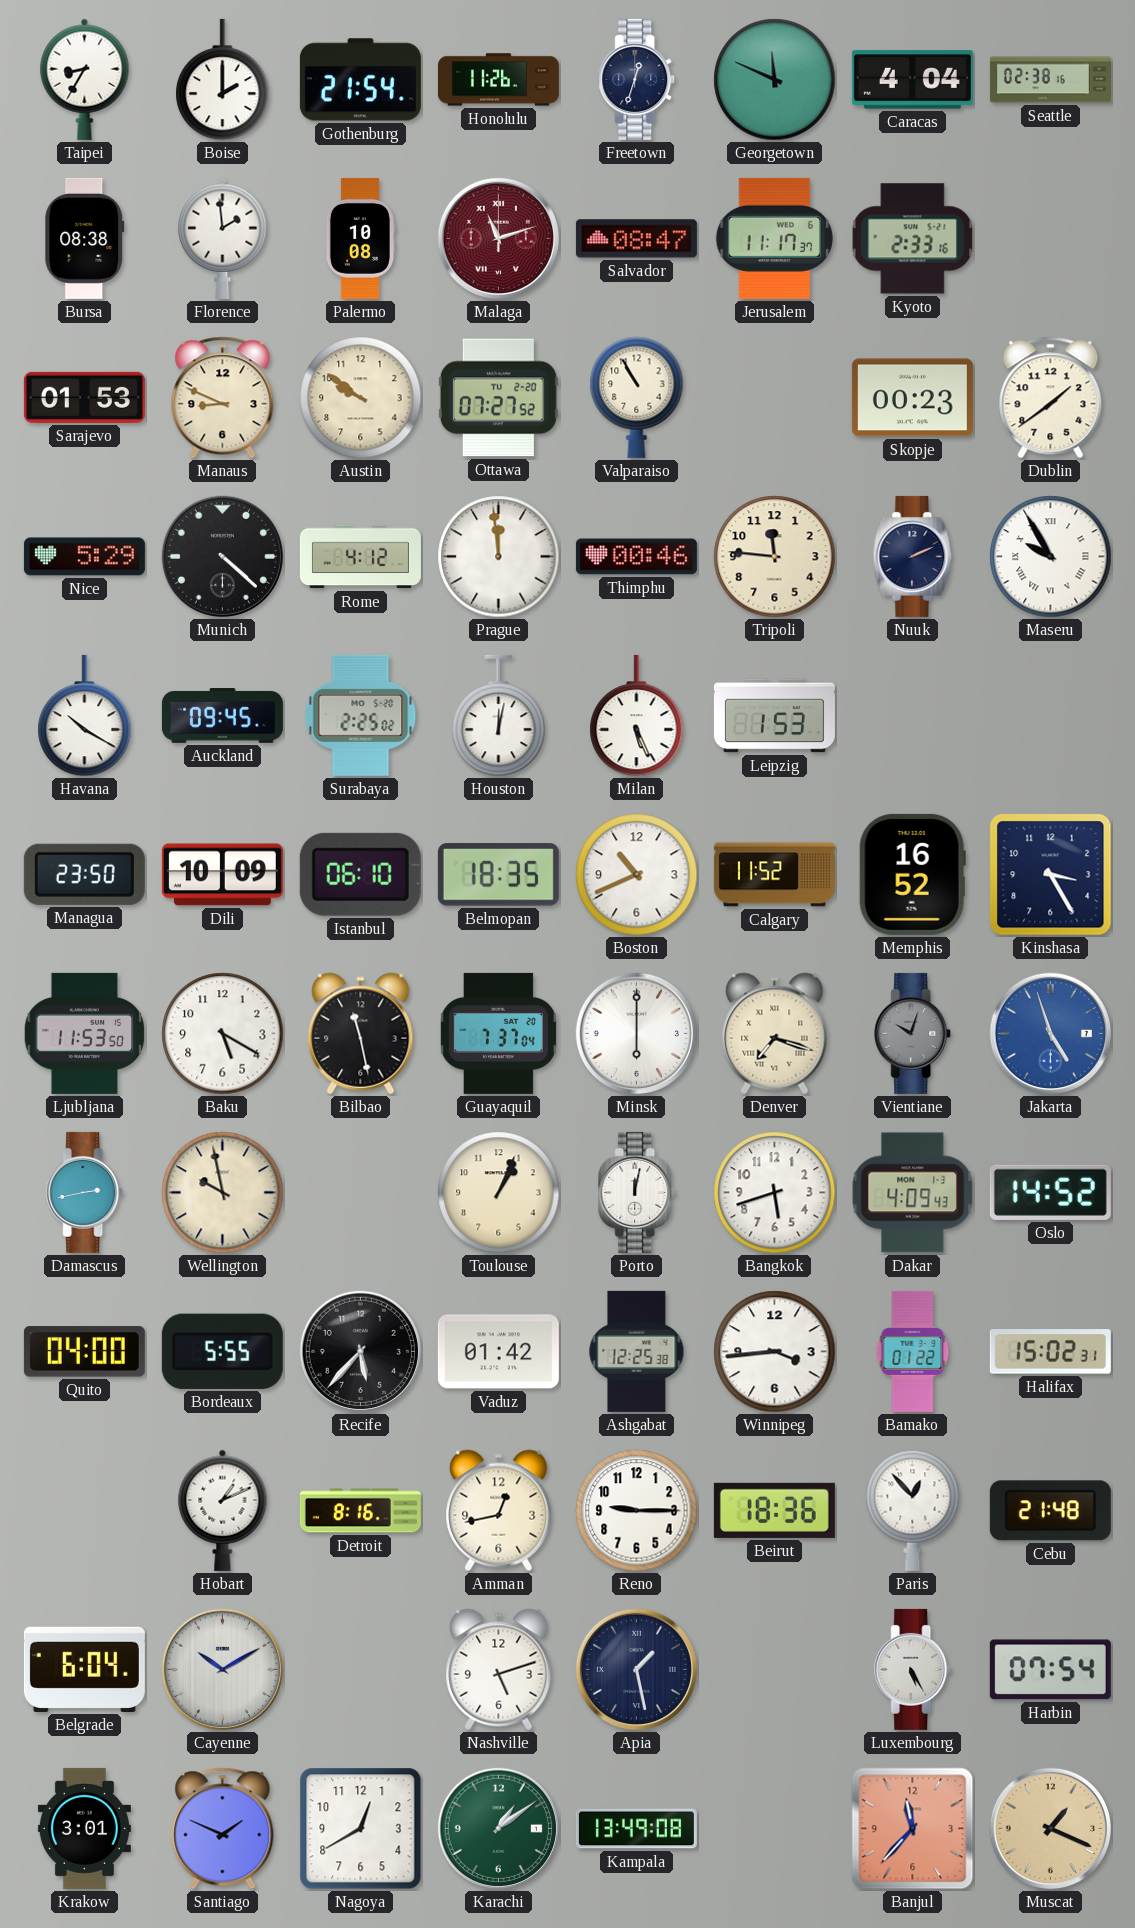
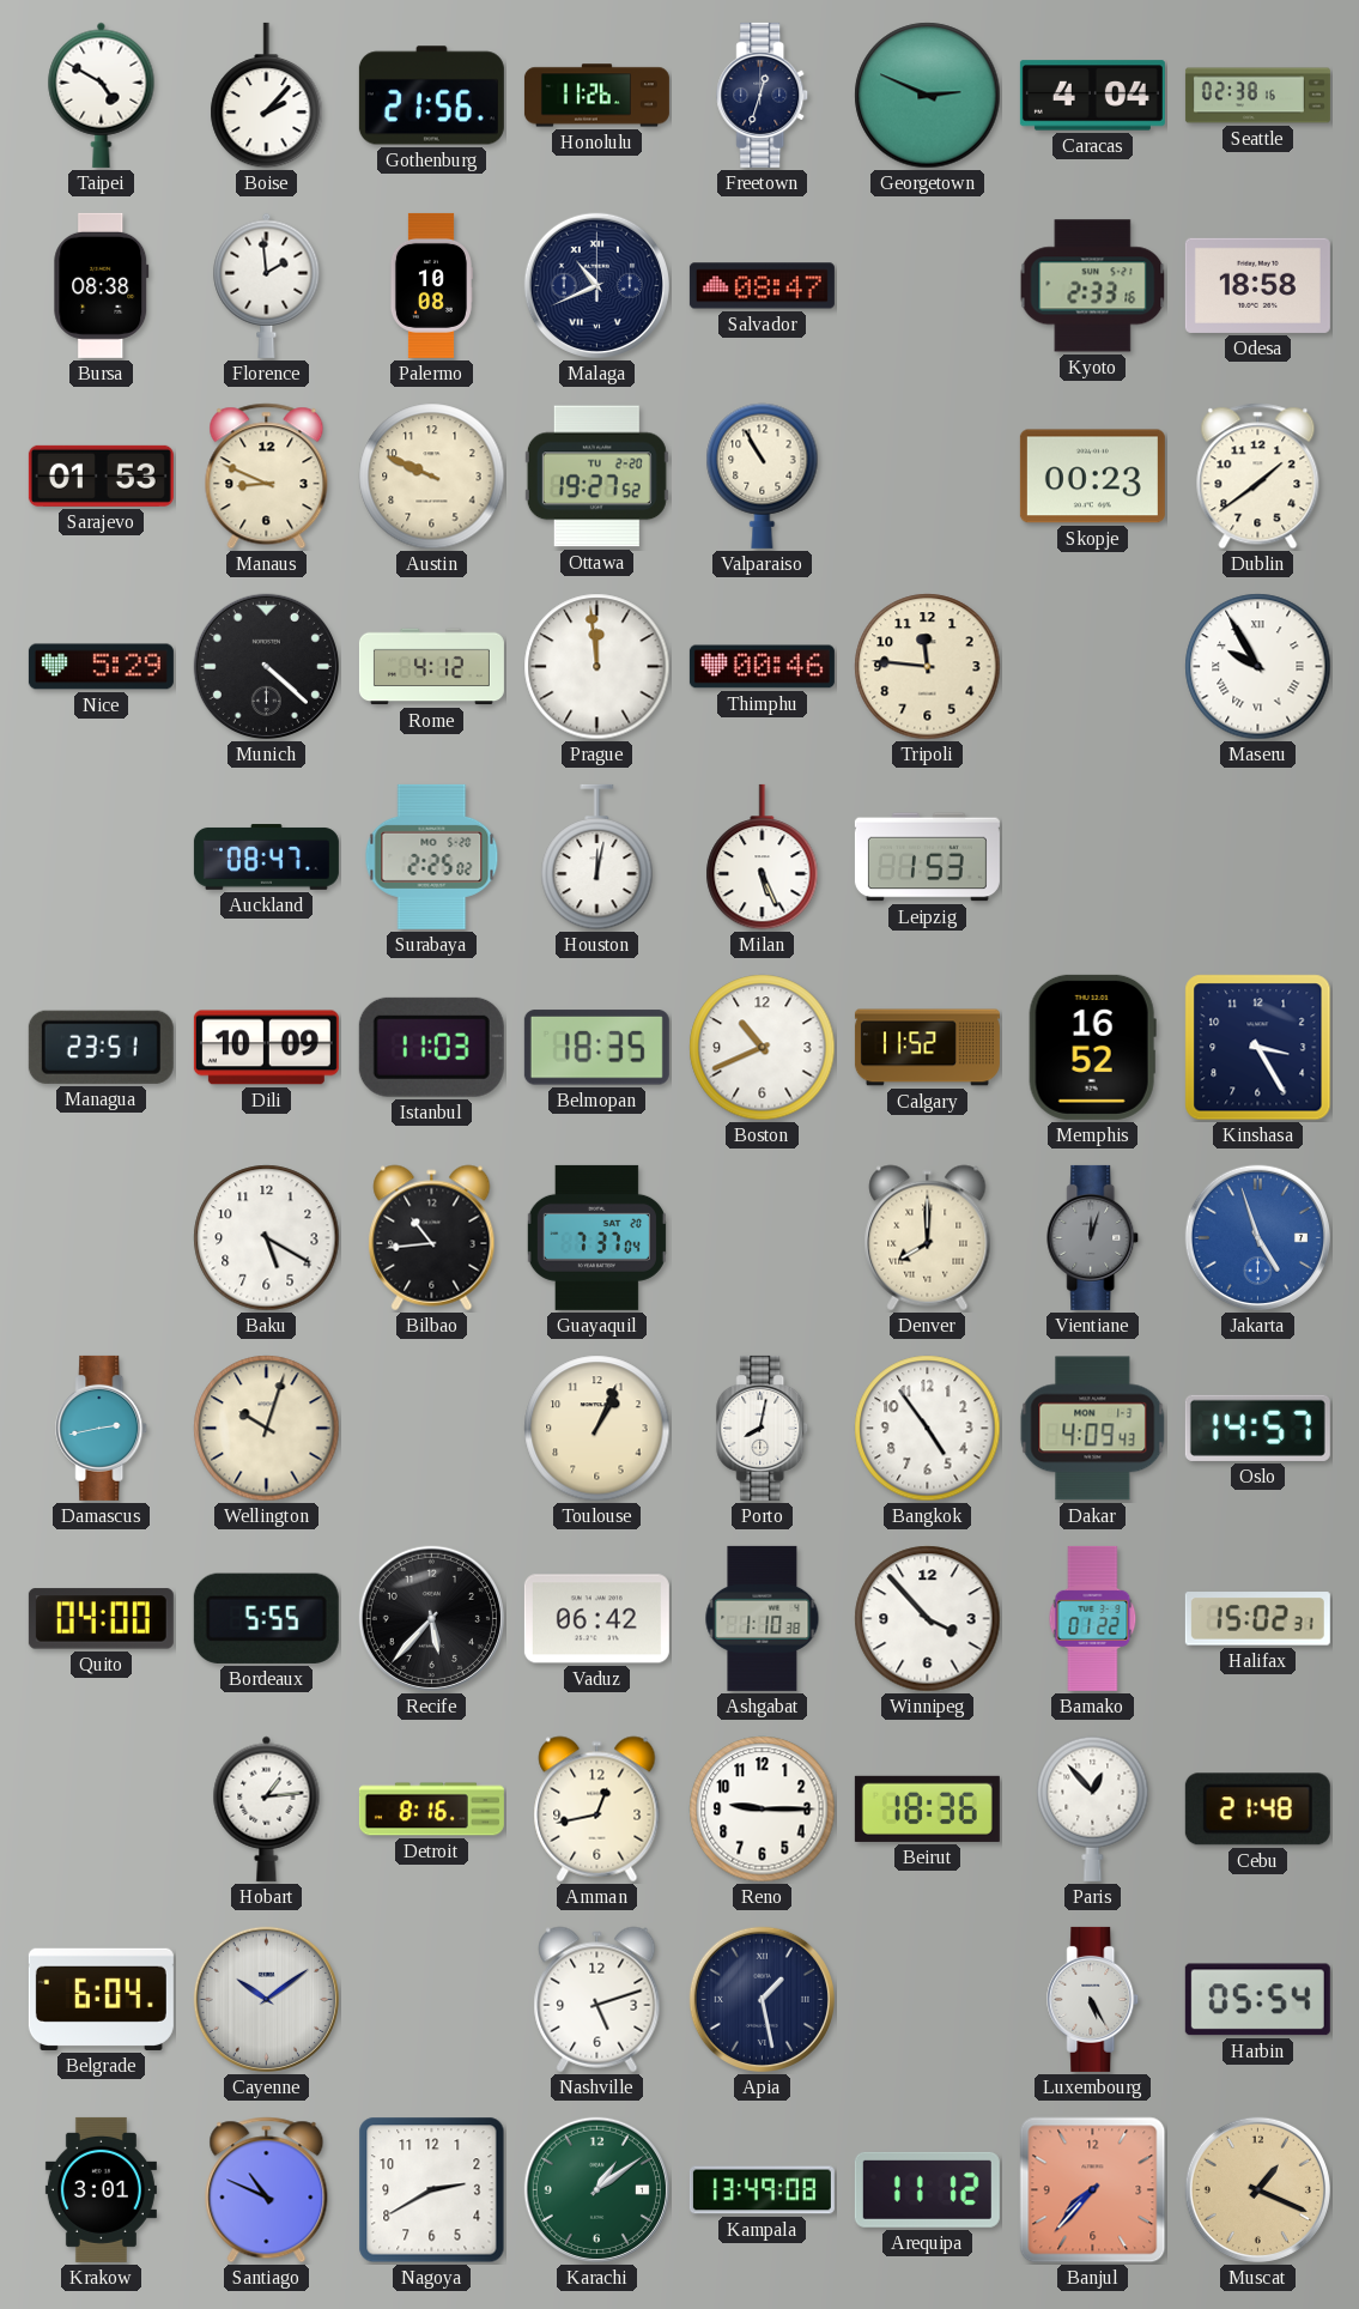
Taipei: 8:35 -> 4:50 (102, 95)
Boise: 2:00 -> 2:07 (267, 96)
Gothenburg: 21:54 -> 21:56 (431, 96)
Georgetown: 11:49 -> 2:49 (928, 96)
Malaga: 11:12 -> 10:41 (596, 285)
Malaga dial: burgundy -> navy (596, 285)
Jerusalem: 11:17 -> none (774, 238)
Odesa: none -> 18:58 (1257, 285)
Austin: 9:51 -> 9:49 (432, 477)
Ottawa: 07:27 -> 19:27 (596, 477)
Nuuk: 2:11 -> none (913, 556)
Havana: 10:20 -> none (85, 716)
Auckland: 09:45 -> 08:47 (266, 857)
Managua: 23:50 -> 23:51 (101, 1047)
Istanbul: 06:10 -> 11:03 (431, 1047)
Ljubljana: 11:53 -> none (85, 1033)
Bilbao: 11:28 -> 10:44 (432, 1238)
Minsk: 6:00 -> none (636, 1033)
Denver: 7:18 -> 8:00 (928, 1238)
Vientiane: 10:03 -> 12:03 (1093, 1237)
Wellington: 9:58 -> 10:03 (267, 1429)
Porto: 12:02 -> 8:02 (763, 1428)
Bangkok: 5:42 -> 4:54 (928, 1429)
Oslo: 14:52 -> 14:57 (1257, 1428)
Vaduz: 01:42 -> 06:42 (596, 1619)
Ashgabat: 12:25 -> 1:10 (763, 1618)
Winnipeg: 3:44 -> 3:53 (928, 1619)
Hobart: 1:11 -> 1:14 (267, 1808)
Cayenne: 10:10 -> 10:09 (266, 1999)
Harbin: 07:54 -> 05:54 (1257, 2000)
Santiago: 1:49 -> 10:49 (267, 2190)
Nagoya: 12:40 -> 2:40 (432, 2190)
Arequipa: none -> 11:12 (927, 2189)
Banjul: 11:37 -> 7:37 (1093, 2190)
